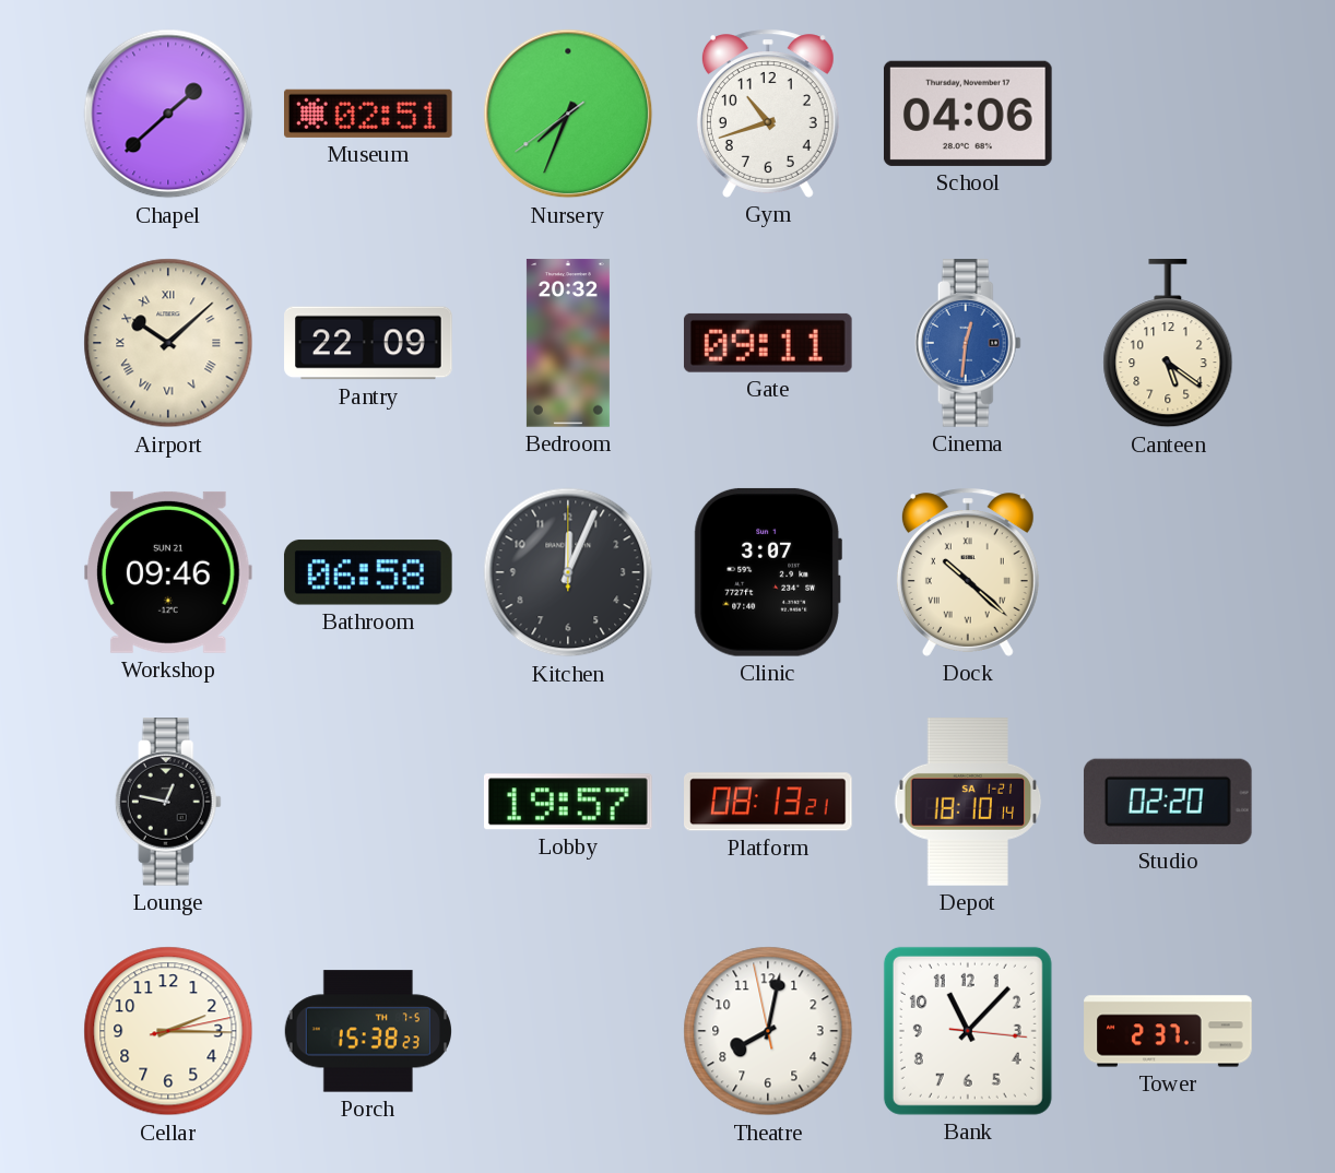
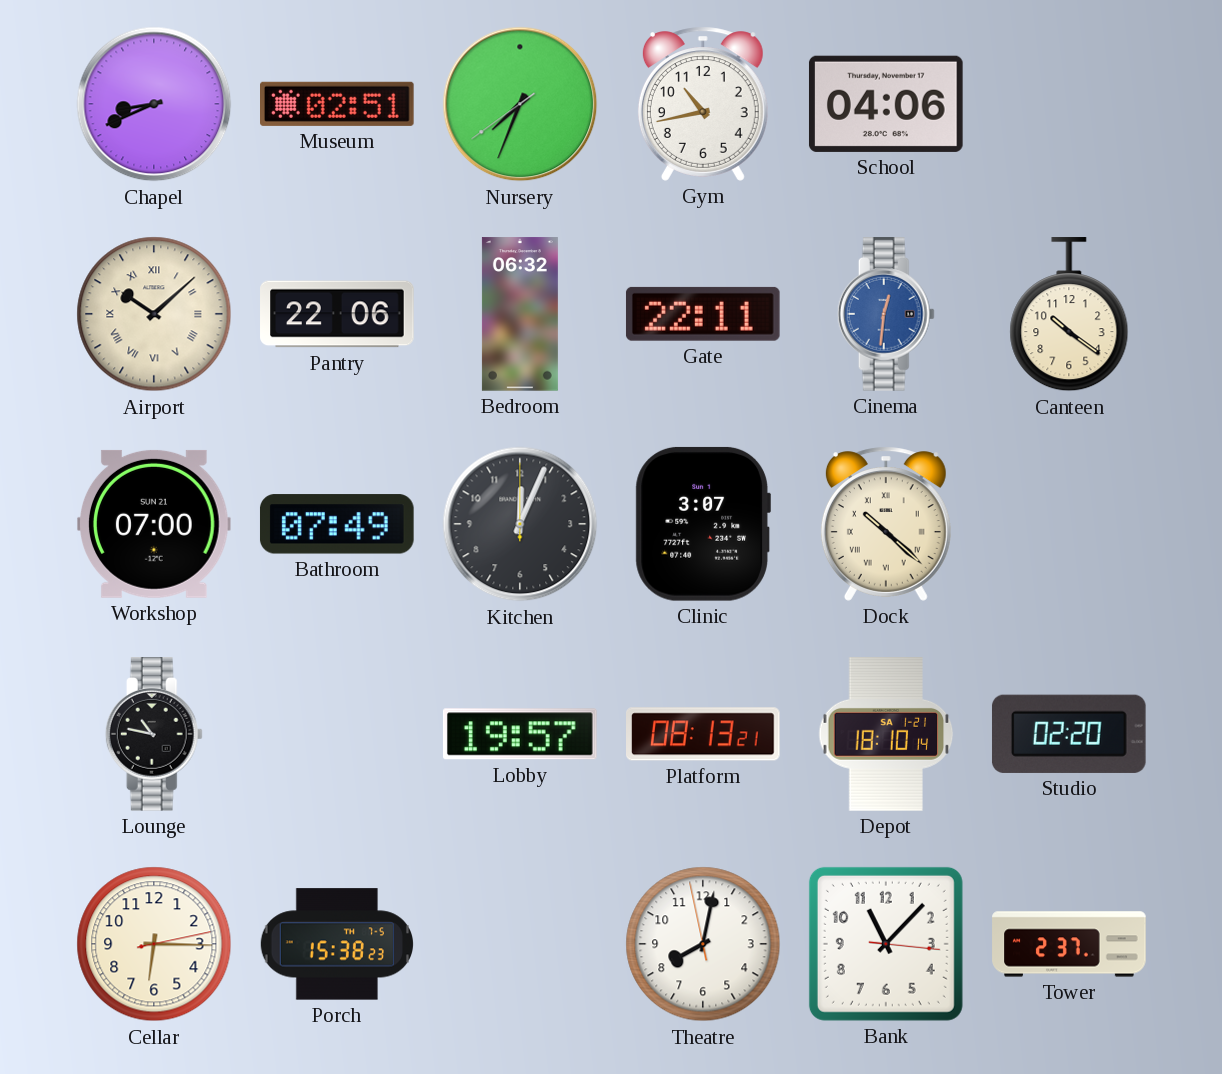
Chapel: 1:38 -> 8:41 (154, 104)
Gym: 10:42 -> 10:43 (703, 104)
Pantry: 22:09 -> 22:06 (337, 314)
Bedroom: 20:32 -> 06:32 (520, 314)
Gate: 09:11 -> 22:11 (703, 314)
Canteen: 5:21 -> 10:21 (1069, 315)
Workshop: 09:46 -> 07:00 (155, 524)
Bathroom: 06:58 -> 07:49 (337, 524)
Lounge: 12:47 -> 10:47 (154, 734)
Cellar: 2:15 -> 6:15 (154, 944)
